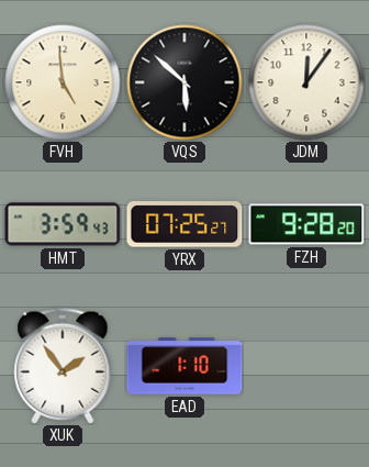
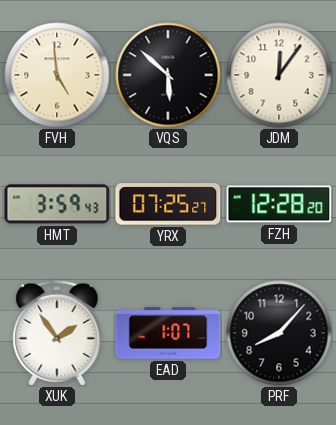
FZH: 9:28 -> 12:28 (279, 204)
EAD: 1:10 -> 1:07 (168, 333)
PRF: none -> 8:07 (279, 333)
